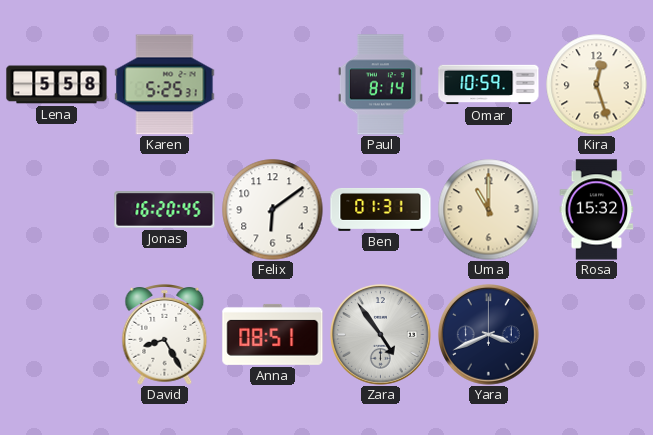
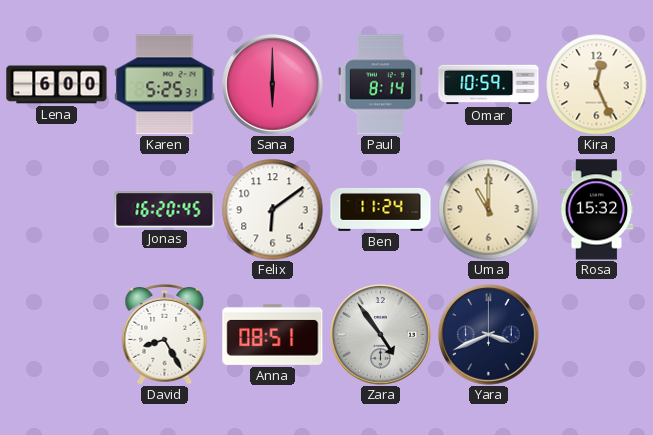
Lena: 5:58 -> 6:00 (57, 85)
Sana: none -> 6:00 (273, 85)
Kira: 12:27 -> 12:26 (597, 85)
Ben: 01:31 -> 11:24 (381, 209)
